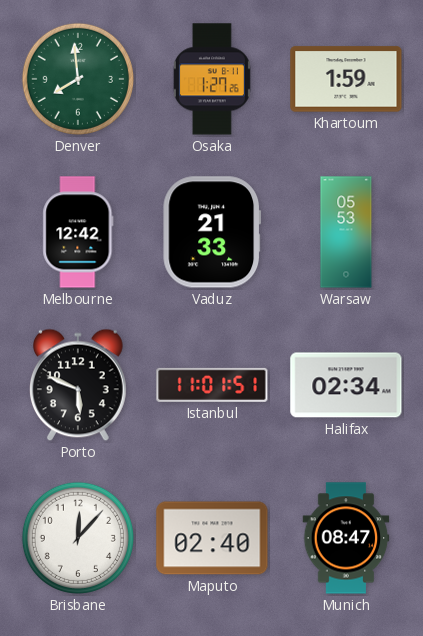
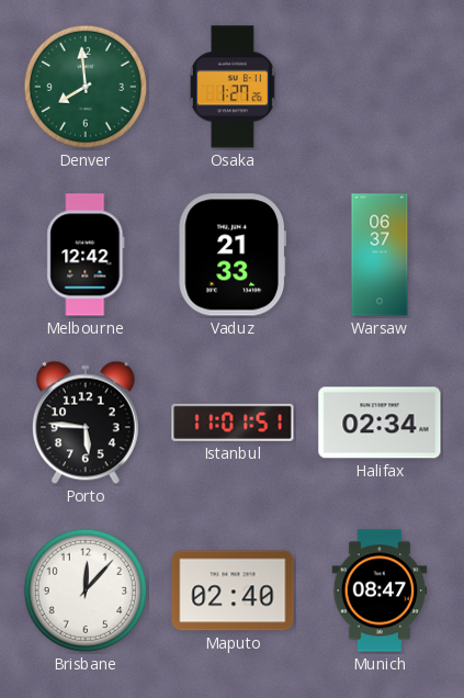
Khartoum: 1:59 -> none (346, 79)
Warsaw: 05:53 -> 06:37 (380, 255)
Porto: 5:49 -> 5:46 (86, 423)
